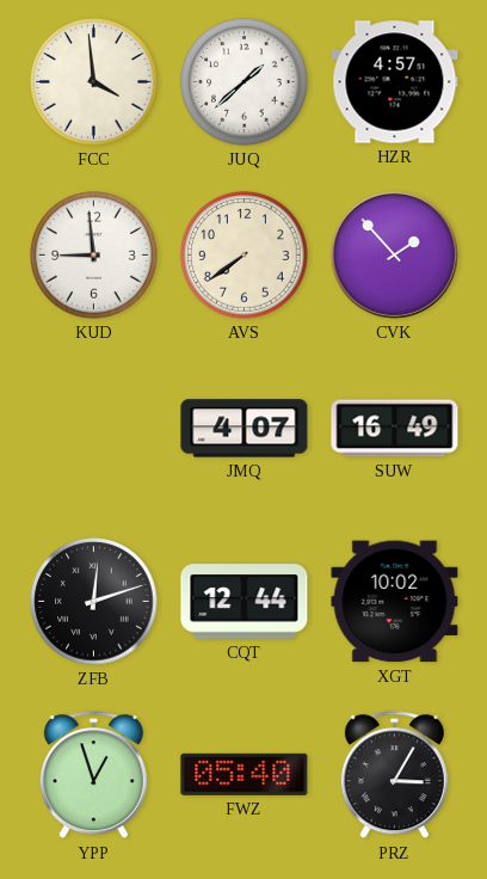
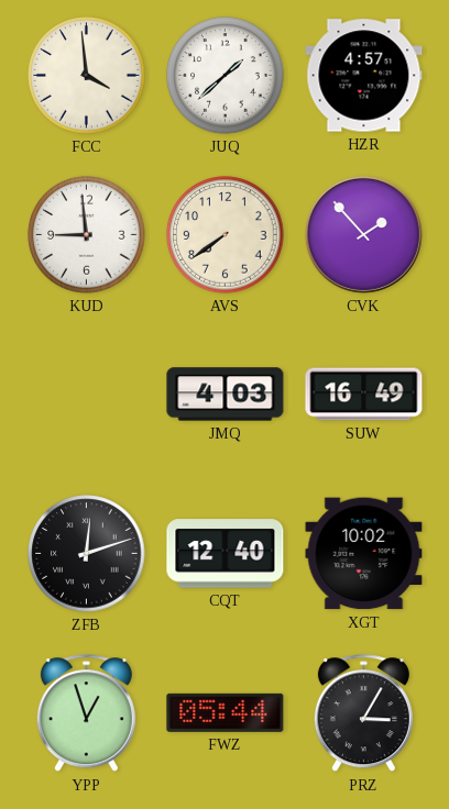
JMQ: 4:07 -> 4:03 (226, 395)
CQT: 12:44 -> 12:40 (226, 554)
FWZ: 05:40 -> 05:44 (226, 712)
